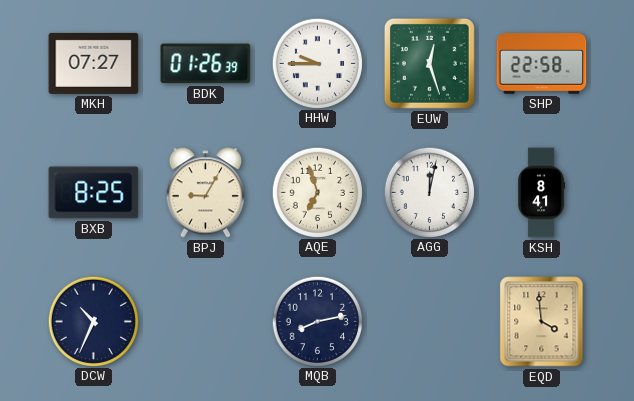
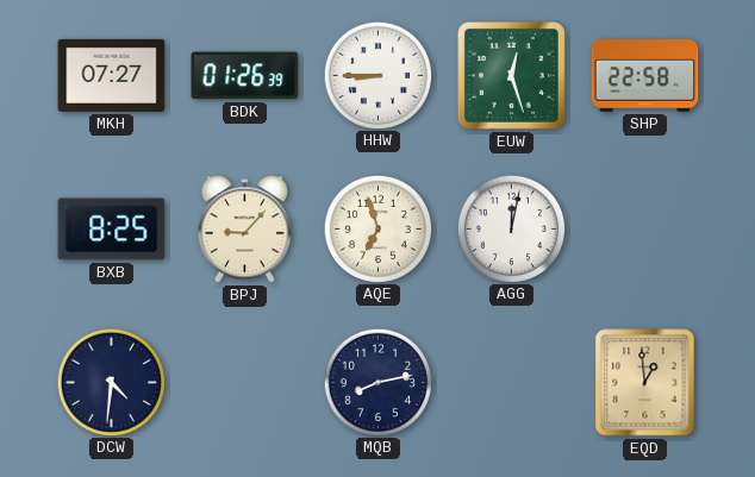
HHW: 9:45 -> 8:45 (377, 75)
BPJ: 9:05 -> 9:07 (244, 230)
KSH: 8:41 -> none (542, 193)
DCW: 10:34 -> 4:31 (111, 382)
EQD: 3:59 -> 12:59 (645, 383)
